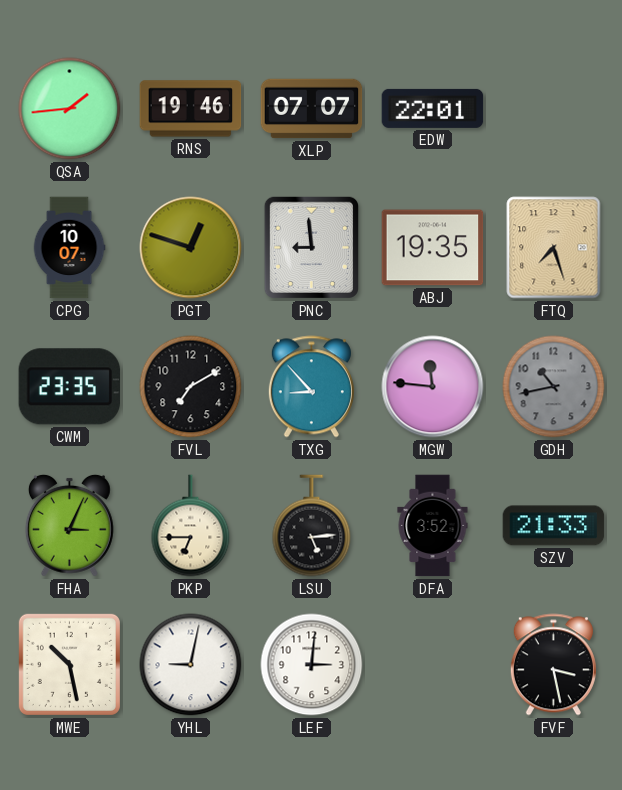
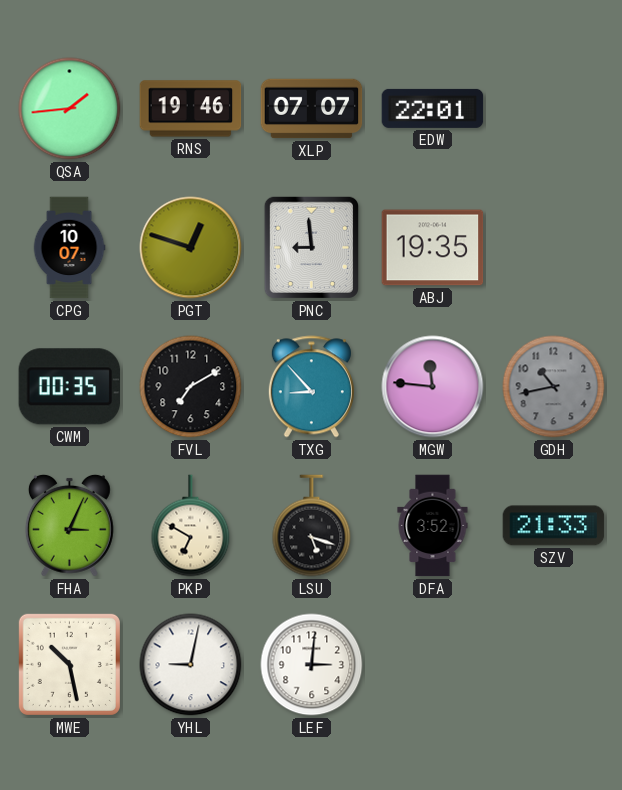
FTQ: 7:27 -> none (554, 248)
CWM: 23:35 -> 00:35 (69, 387)
PKP: 6:45 -> 6:50 (191, 526)
LSU: 5:14 -> 5:18 (312, 526)
FVF: 3:28 -> none (553, 665)
